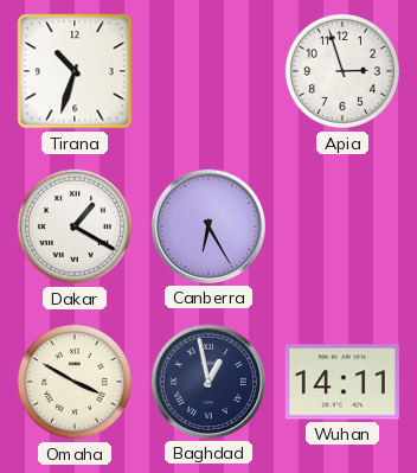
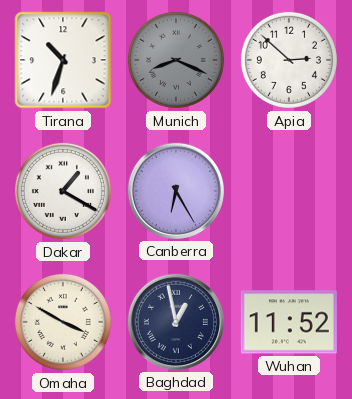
Munich: none -> 8:19 (176, 60)
Apia: 2:57 -> 2:52 (289, 60)
Wuhan: 14:11 -> 11:52 (289, 322)
